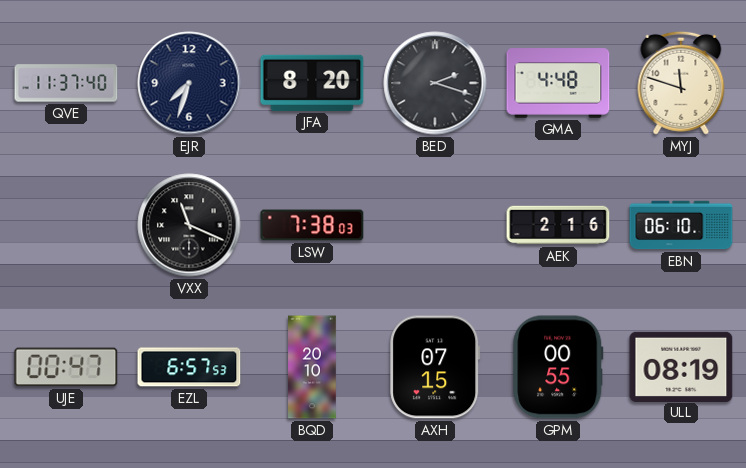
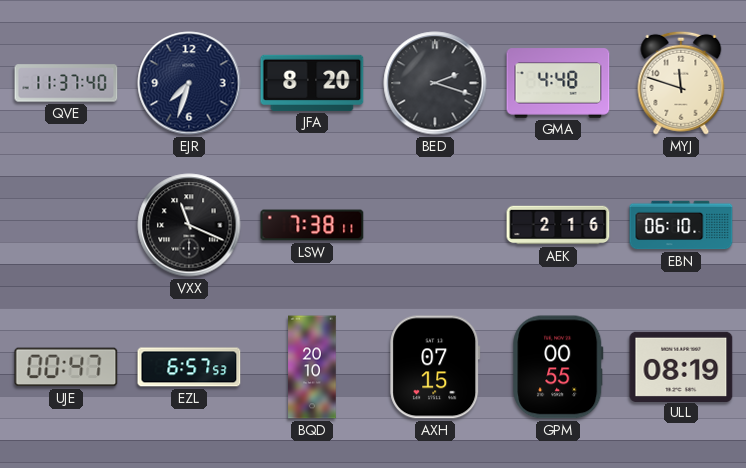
LSW: 7:38:03 -> 7:38:11 (312, 225)
